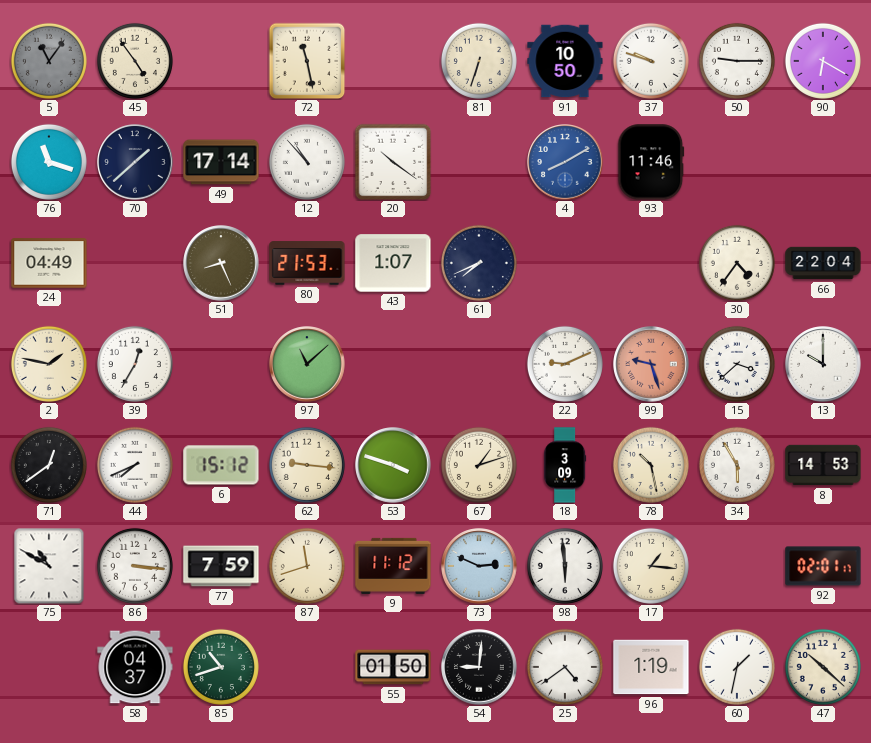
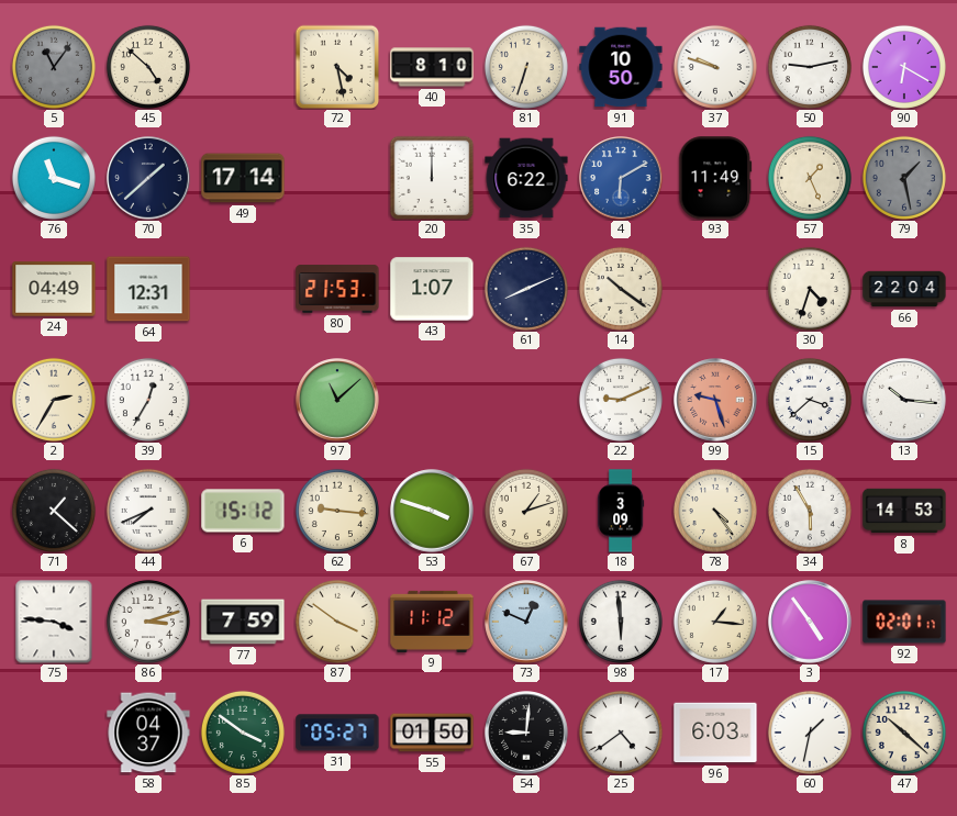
45: 4:54 -> 4:52 (148, 67)
72: 11:28 -> 4:28 (337, 67)
40: none -> 8:10 (432, 67)
50: 9:15 -> 9:13 (810, 67)
12: 10:53 -> none (307, 162)
20: 10:21 -> 12:00 (432, 178)
35: none -> 6:22 (526, 178)
4: 8:10 -> 6:10 (621, 178)
93: 11:46 -> 11:49 (715, 178)
57: none -> 1:26 (810, 178)
79: none -> 1:28 (904, 178)
64: none -> 12:31 (148, 289)
51: 8:26 -> none (221, 263)
61: 7:41 -> 8:11 (526, 289)
14: none -> 10:21 (621, 289)
30: 4:36 -> 4:33 (810, 289)
2: 1:47 -> 2:35 (54, 400)
13: 10:00 -> 10:16 (904, 400)
71: 12:39 -> 1:22 (54, 511)
78: 10:28 -> 4:24 (715, 511)
75: 10:50 -> 3:46 (54, 622)
86: 3:16 -> 3:12 (148, 622)
87: 11:42 -> 3:51 (337, 622)
73: 2:49 -> 12:49 (526, 622)
3: none -> 4:54 (810, 622)
85: 10:42 -> 3:51 (243, 733)
31: none -> 05:27 (337, 733)
96: 1:19 -> 6:03 (715, 733)
